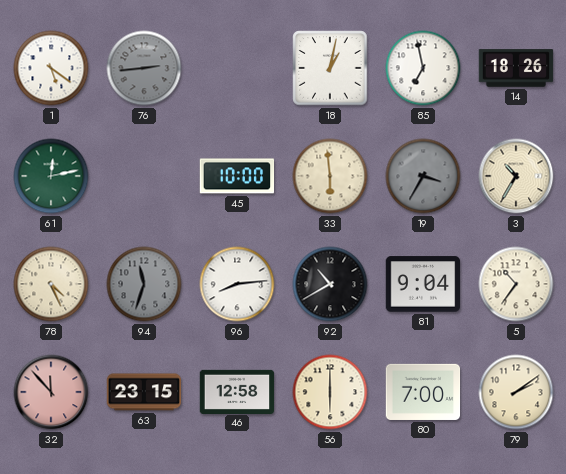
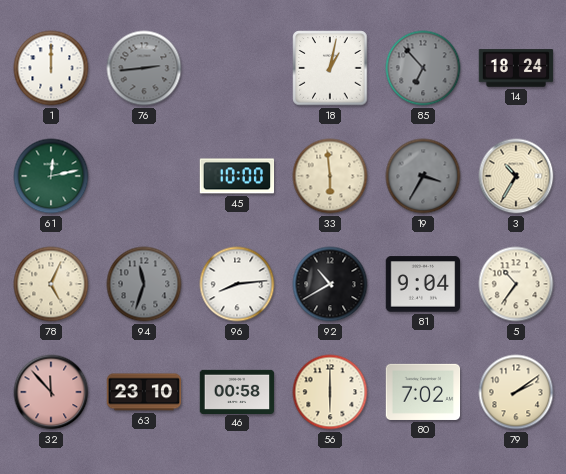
1: 5:21 -> 12:00 (51, 68)
85: 6:58 -> 6:53 (423, 68)
85 dial: white -> grey (423, 68)
14: 18:26 -> 18:24 (516, 68)
78: 4:26 -> 5:04 (51, 284)
63: 23:15 -> 23:10 (144, 392)
46: 12:58 -> 00:58 (237, 391)
80: 7:00 -> 7:02 (423, 392)
